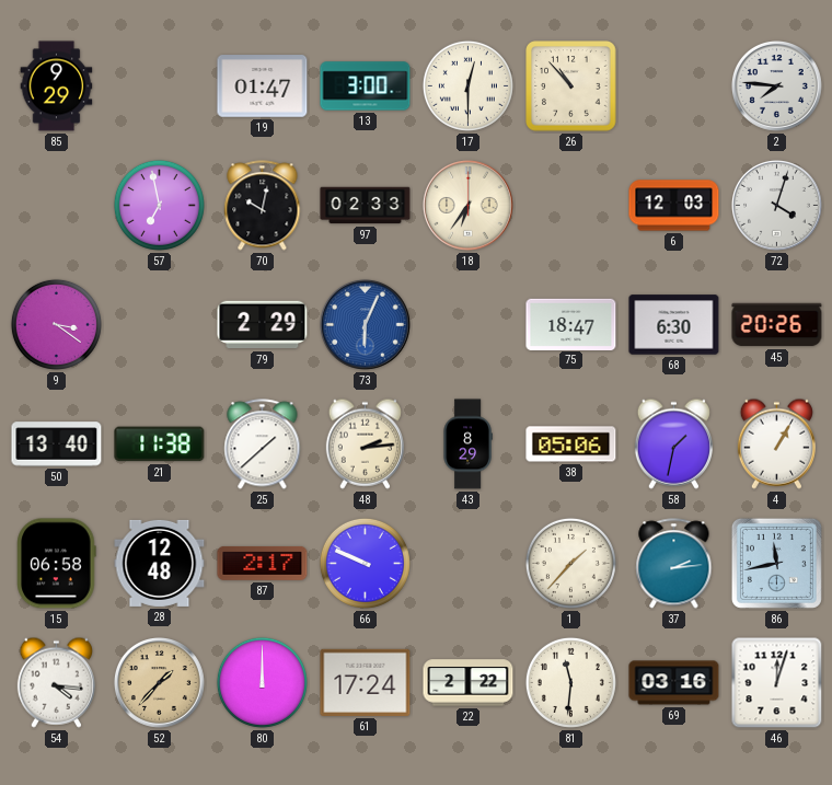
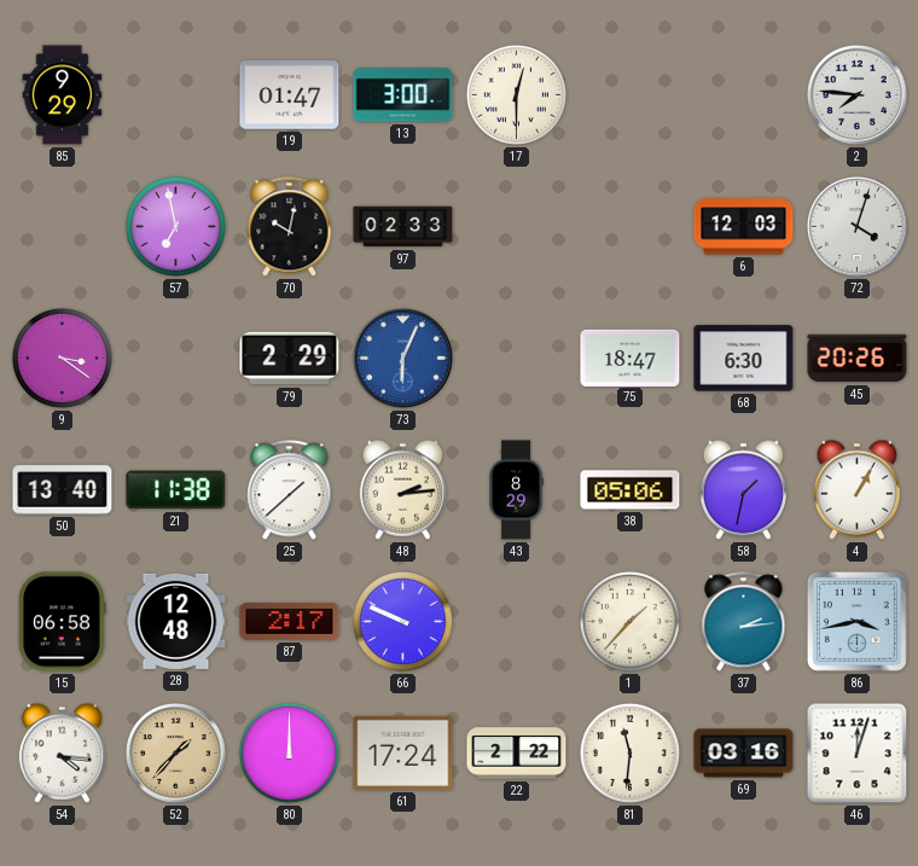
26: 10:53 -> none (571, 86)
18: 6:36 -> none (467, 205)
86: 11:43 -> 3:43 (856, 621)
